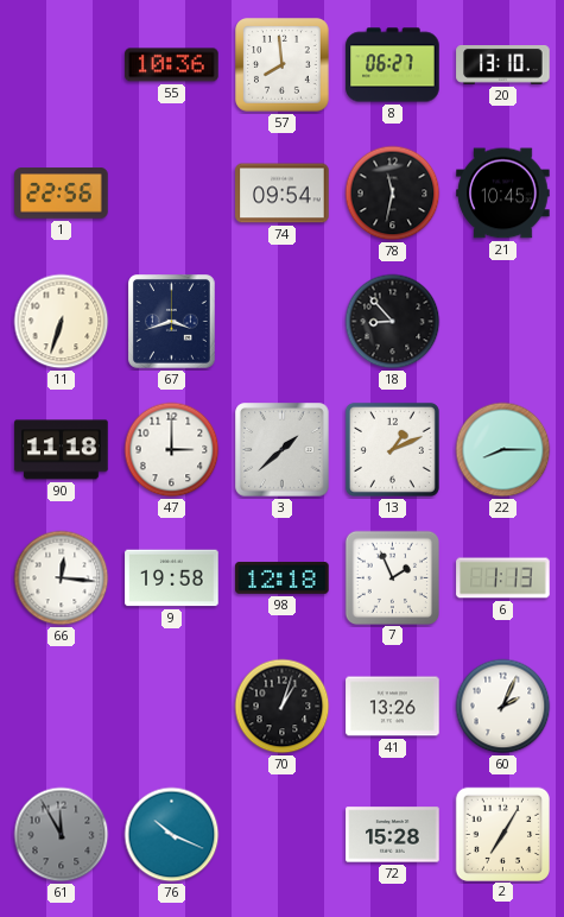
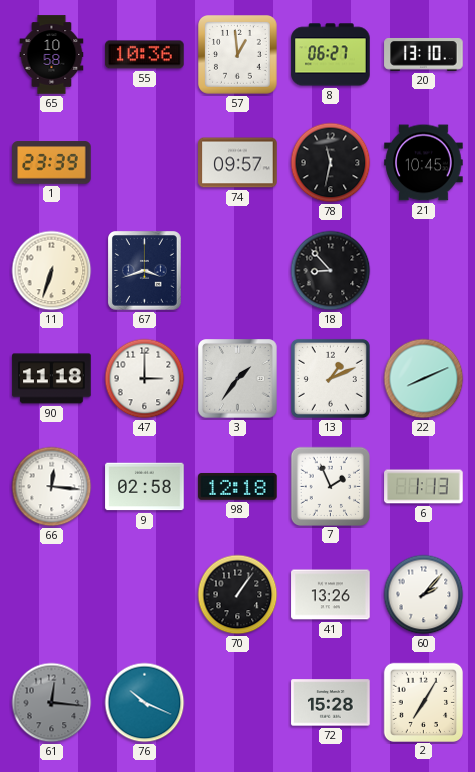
65: none -> 10:58 (52, 55)
57: 7:59 -> 12:59 (238, 55)
1: 22:56 -> 23:39 (52, 163)
74: 09:54 -> 09:57 (238, 163)
3: 1:38 -> 1:36 (238, 379)
22: 8:15 -> 8:11 (424, 379)
9: 19:58 -> 02:58 (145, 487)
70: 1:03 -> 1:06 (238, 595)
60: 2:04 -> 2:07 (424, 595)
61: 11:55 -> 12:16 (52, 703)
